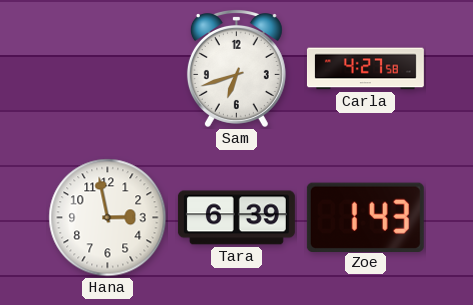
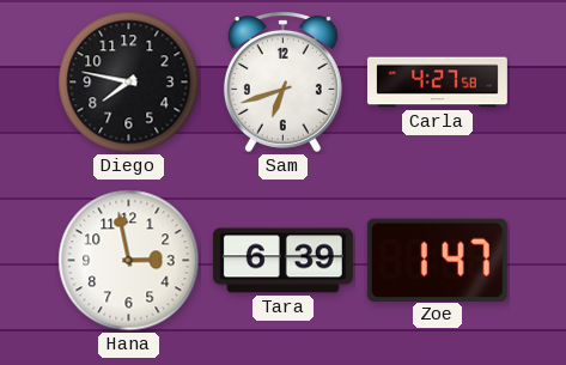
Diego: none -> 7:47 (129, 83)
Zoe: 1:43 -> 1:47 (437, 260)
